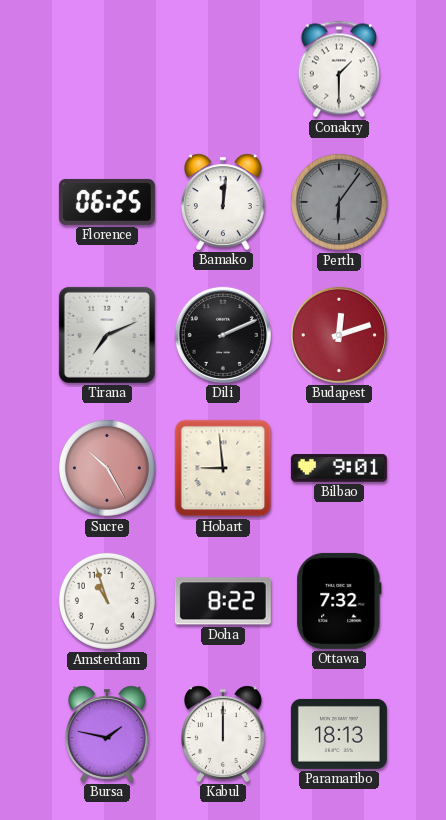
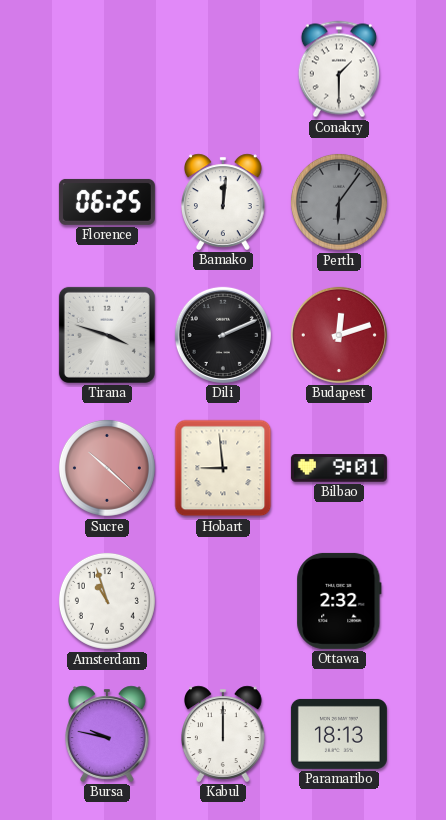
Tirana: 7:11 -> 3:48 (107, 335)
Sucre: 10:25 -> 10:22 (107, 468)
Doha: 8:22 -> none (223, 601)
Ottawa: 7:32 -> 2:32 (339, 601)
Bursa: 1:47 -> 9:47 (108, 734)
